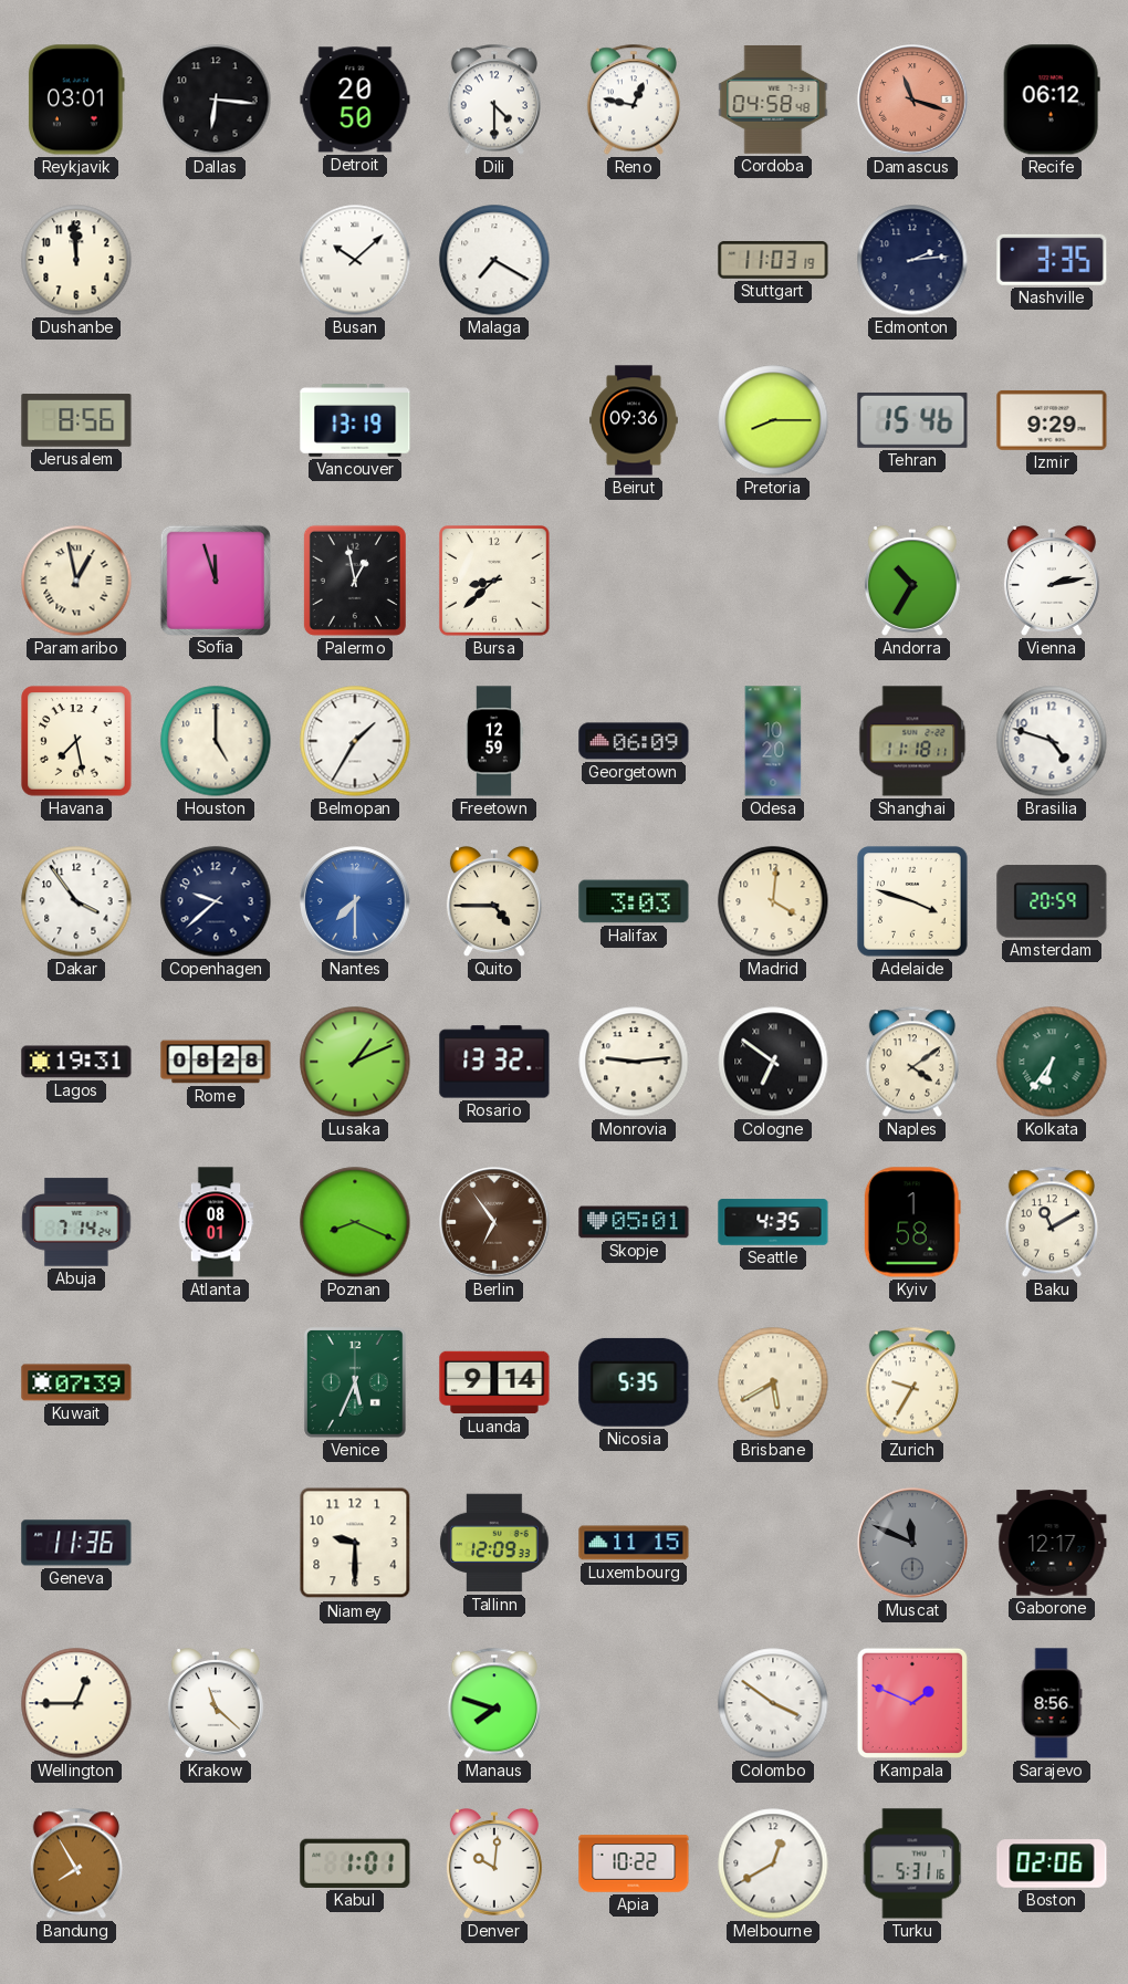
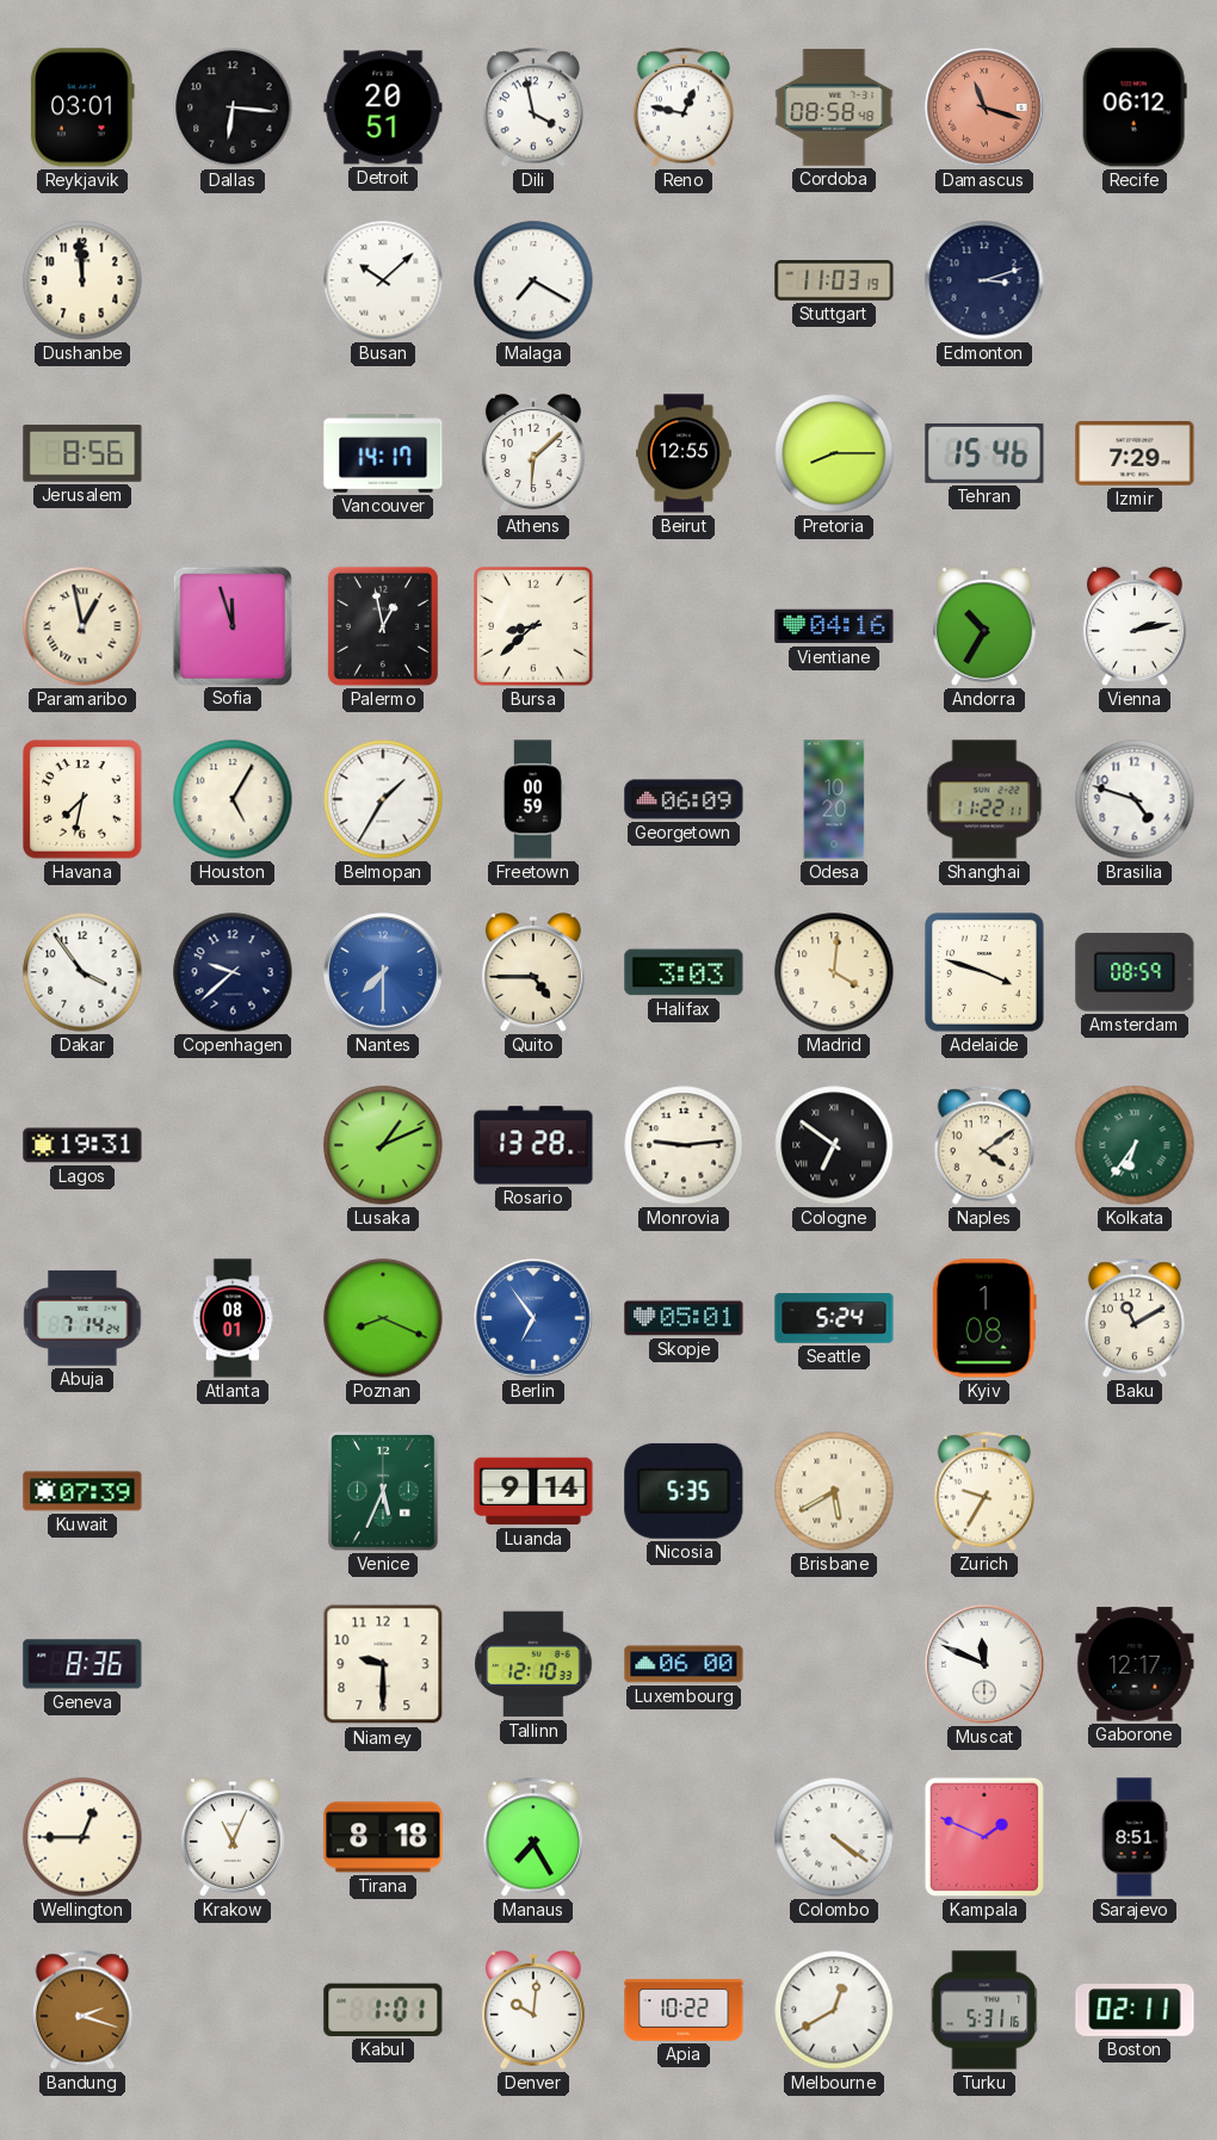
Detroit: 20:50 -> 20:51 (383, 107)
Dili: 4:30 -> 3:58 (532, 107)
Cordoba: 04:58 -> 08:58 (834, 107)
Edmonton: 2:14 -> 3:12 (984, 280)
Nashville: 3:35 -> none (1052, 260)
Vancouver: 13:19 -> 14:17 (383, 453)
Athens: none -> 6:08 (533, 453)
Beirut: 09:36 -> 12:55 (685, 453)
Izmir: 9:29 -> 7:29 (1135, 453)
Vientiane: none -> 04:16 (834, 626)
Havana: 7:28 -> 7:32 (82, 799)
Houston: 5:00 -> 5:05 (233, 799)
Freetown: 12:59 -> 00:59 (533, 799)
Shanghai: 11:18 -> 11:22 (984, 799)
Amsterdam: 20:59 -> 08:59 (1135, 972)
Rome: 08:28 -> none (216, 1062)
Rosario: 13:32 -> 13:28 (533, 1145)
Berlin dial: brown -> blue (533, 1318)
Seattle: 4:35 -> 5:24 (834, 1318)
Kyiv: 1:58 -> 1:08 (984, 1318)
Geneva: 11:36 -> 8:36 (82, 1664)
Tallinn: 12:09 -> 12:10 (533, 1664)
Luxembourg: 11:15 -> 06:00 (684, 1664)
Muscat dial: grey -> white (984, 1664)
Krakow: 11:22 -> 11:04 (233, 1837)
Tirana: none -> 8:18 (383, 1837)
Manaus: 7:48 -> 7:25 (532, 1837)
Colombo: 3:51 -> 4:21 (834, 1837)
Sarajevo: 8:56 -> 8:51 (1135, 1837)
Bandung: 7:55 -> 2:18 (81, 2010)
Boston: 02:06 -> 02:11 (1135, 2010)
